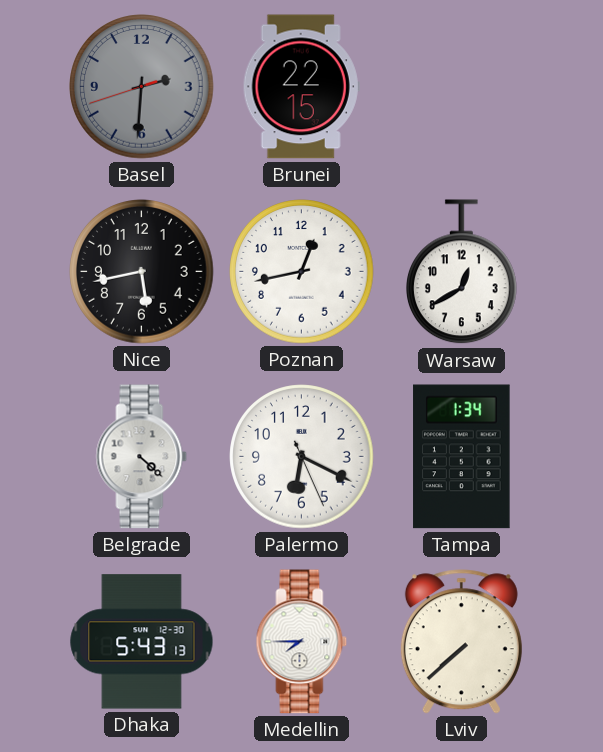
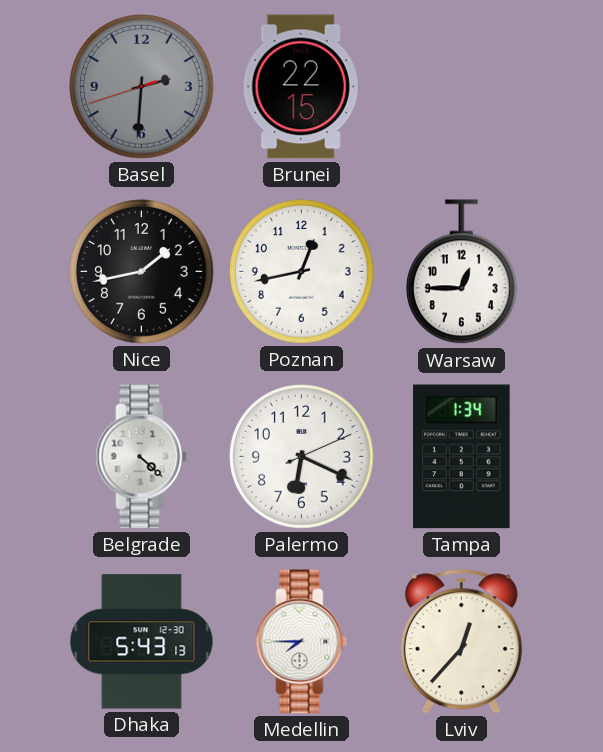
Nice: 5:43 -> 1:43 (142, 272)
Warsaw: 12:40 -> 12:45 (462, 272)
Palermo: 6:19:26 -> 6:19:11 (302, 457)
Lviv: 7:38 -> 12:37 (461, 642)
